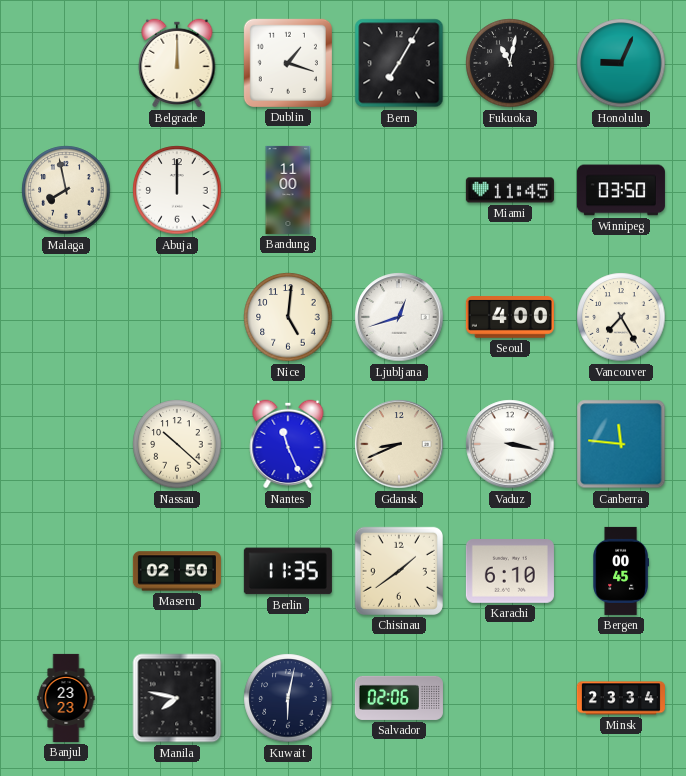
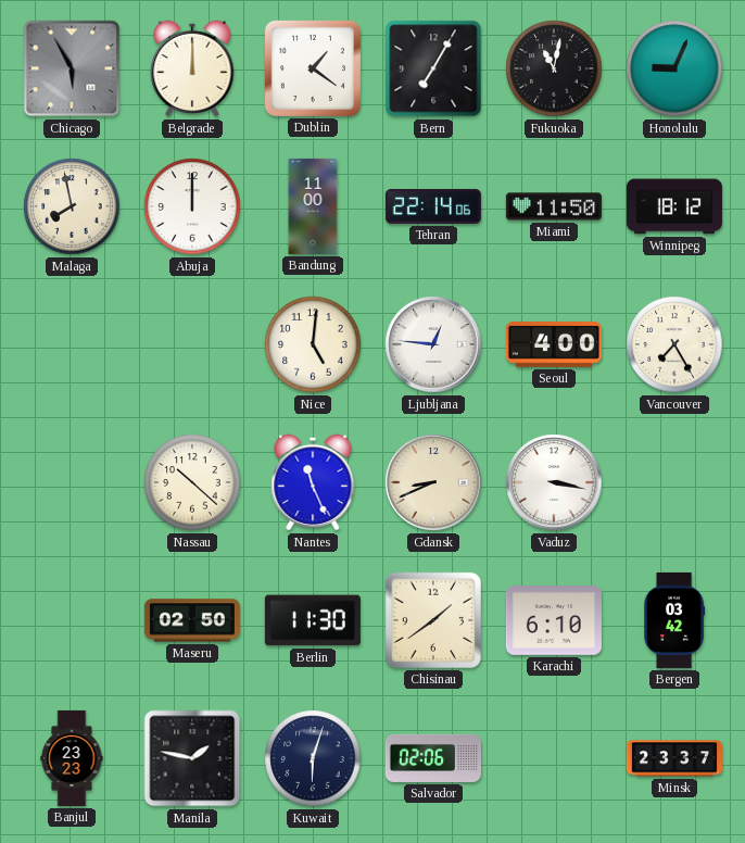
Chicago: none -> 5:55 (72, 68)
Dublin: 1:18 -> 1:21 (313, 68)
Tehran: none -> 22:14 (433, 206)
Miami: 11:45 -> 11:50 (554, 206)
Winnipeg: 03:50 -> 18:12 (674, 206)
Ljubljana: 12:42 -> 12:46 (433, 344)
Canberra: 11:46 -> none (621, 444)
Berlin: 11:35 -> 11:30 (313, 620)
Bergen: 00:45 -> 03:42 (673, 620)
Manila: 7:47 -> 1:47 (192, 758)
Kuwait: 6:02 -> 6:03 (313, 758)
Minsk: 23:34 -> 23:37 (674, 758)
